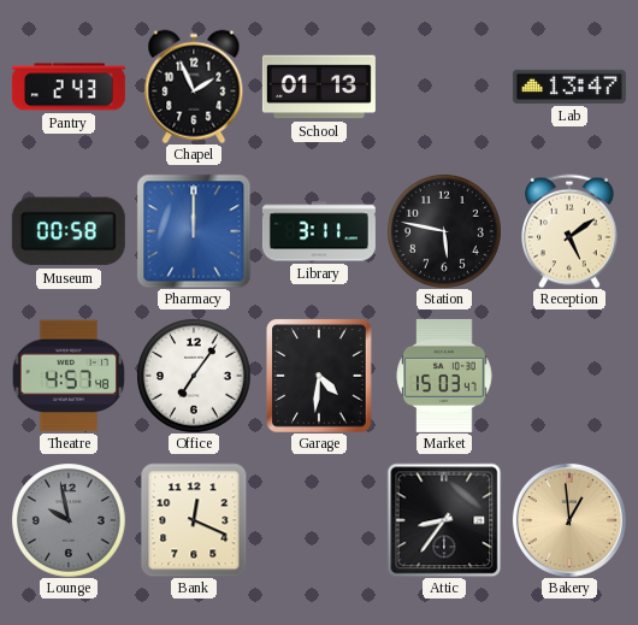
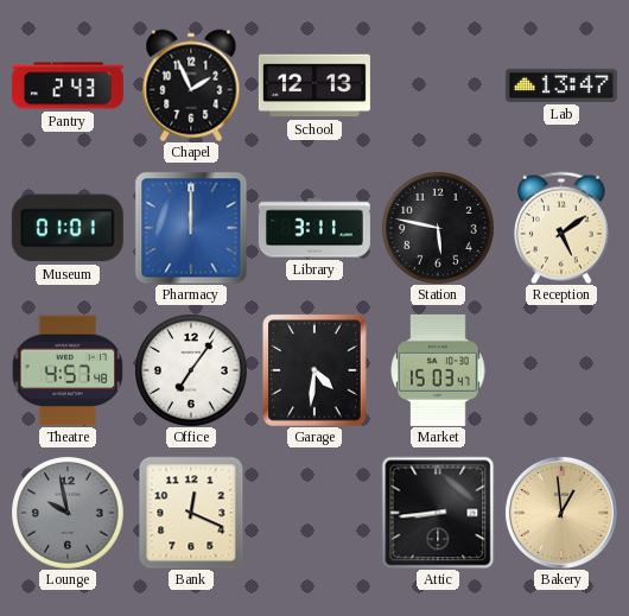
School: 01:13 -> 12:13 (314, 85)
Museum: 00:58 -> 01:01 (68, 228)
Attic: 8:36 -> 8:44 (438, 513)
